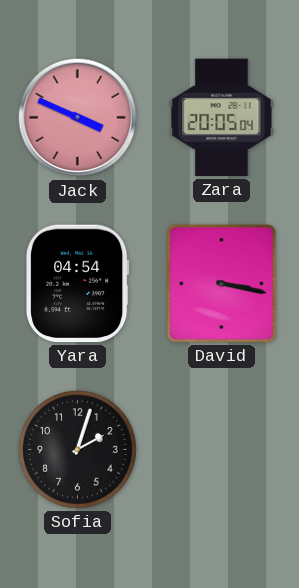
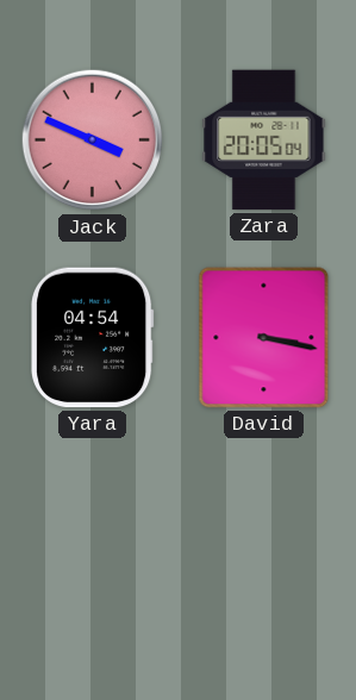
Sofia: 2:03 -> none (78, 450)
